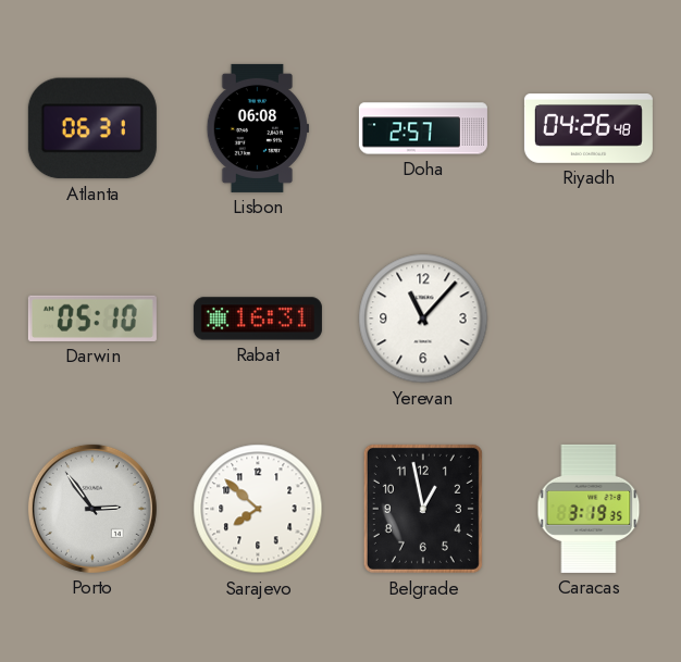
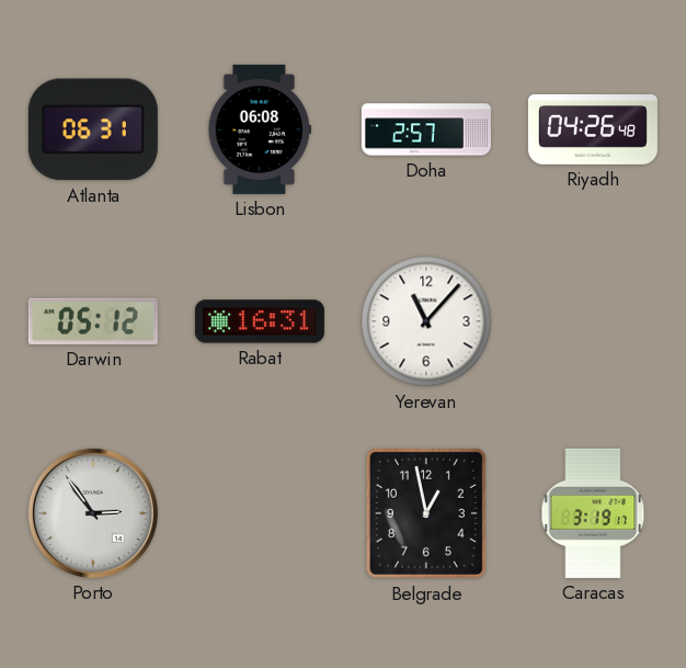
Darwin: 05:10 -> 05:12 (93, 321)
Sarajevo: 7:52 -> none (258, 509)
Caracas: 3:19:35 -> 3:19:17 (593, 513)
